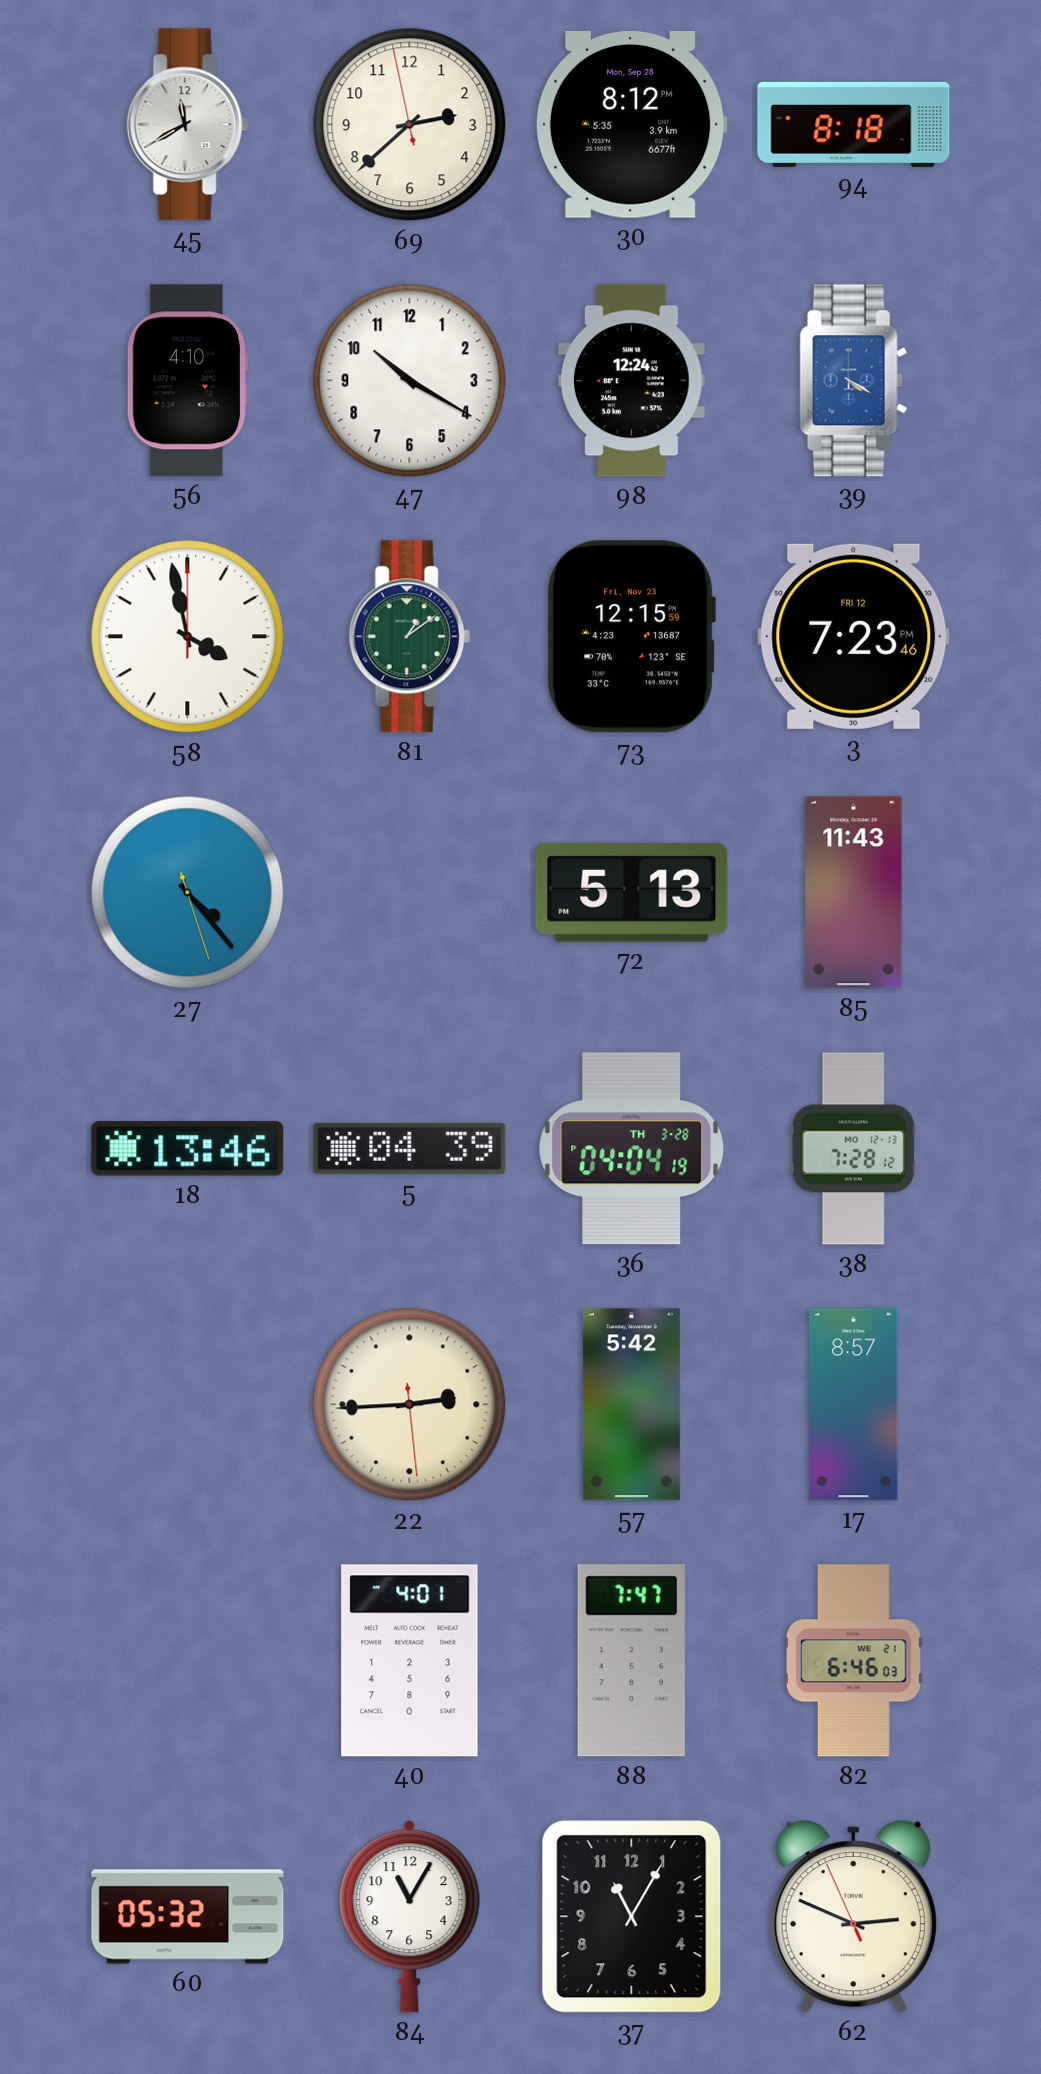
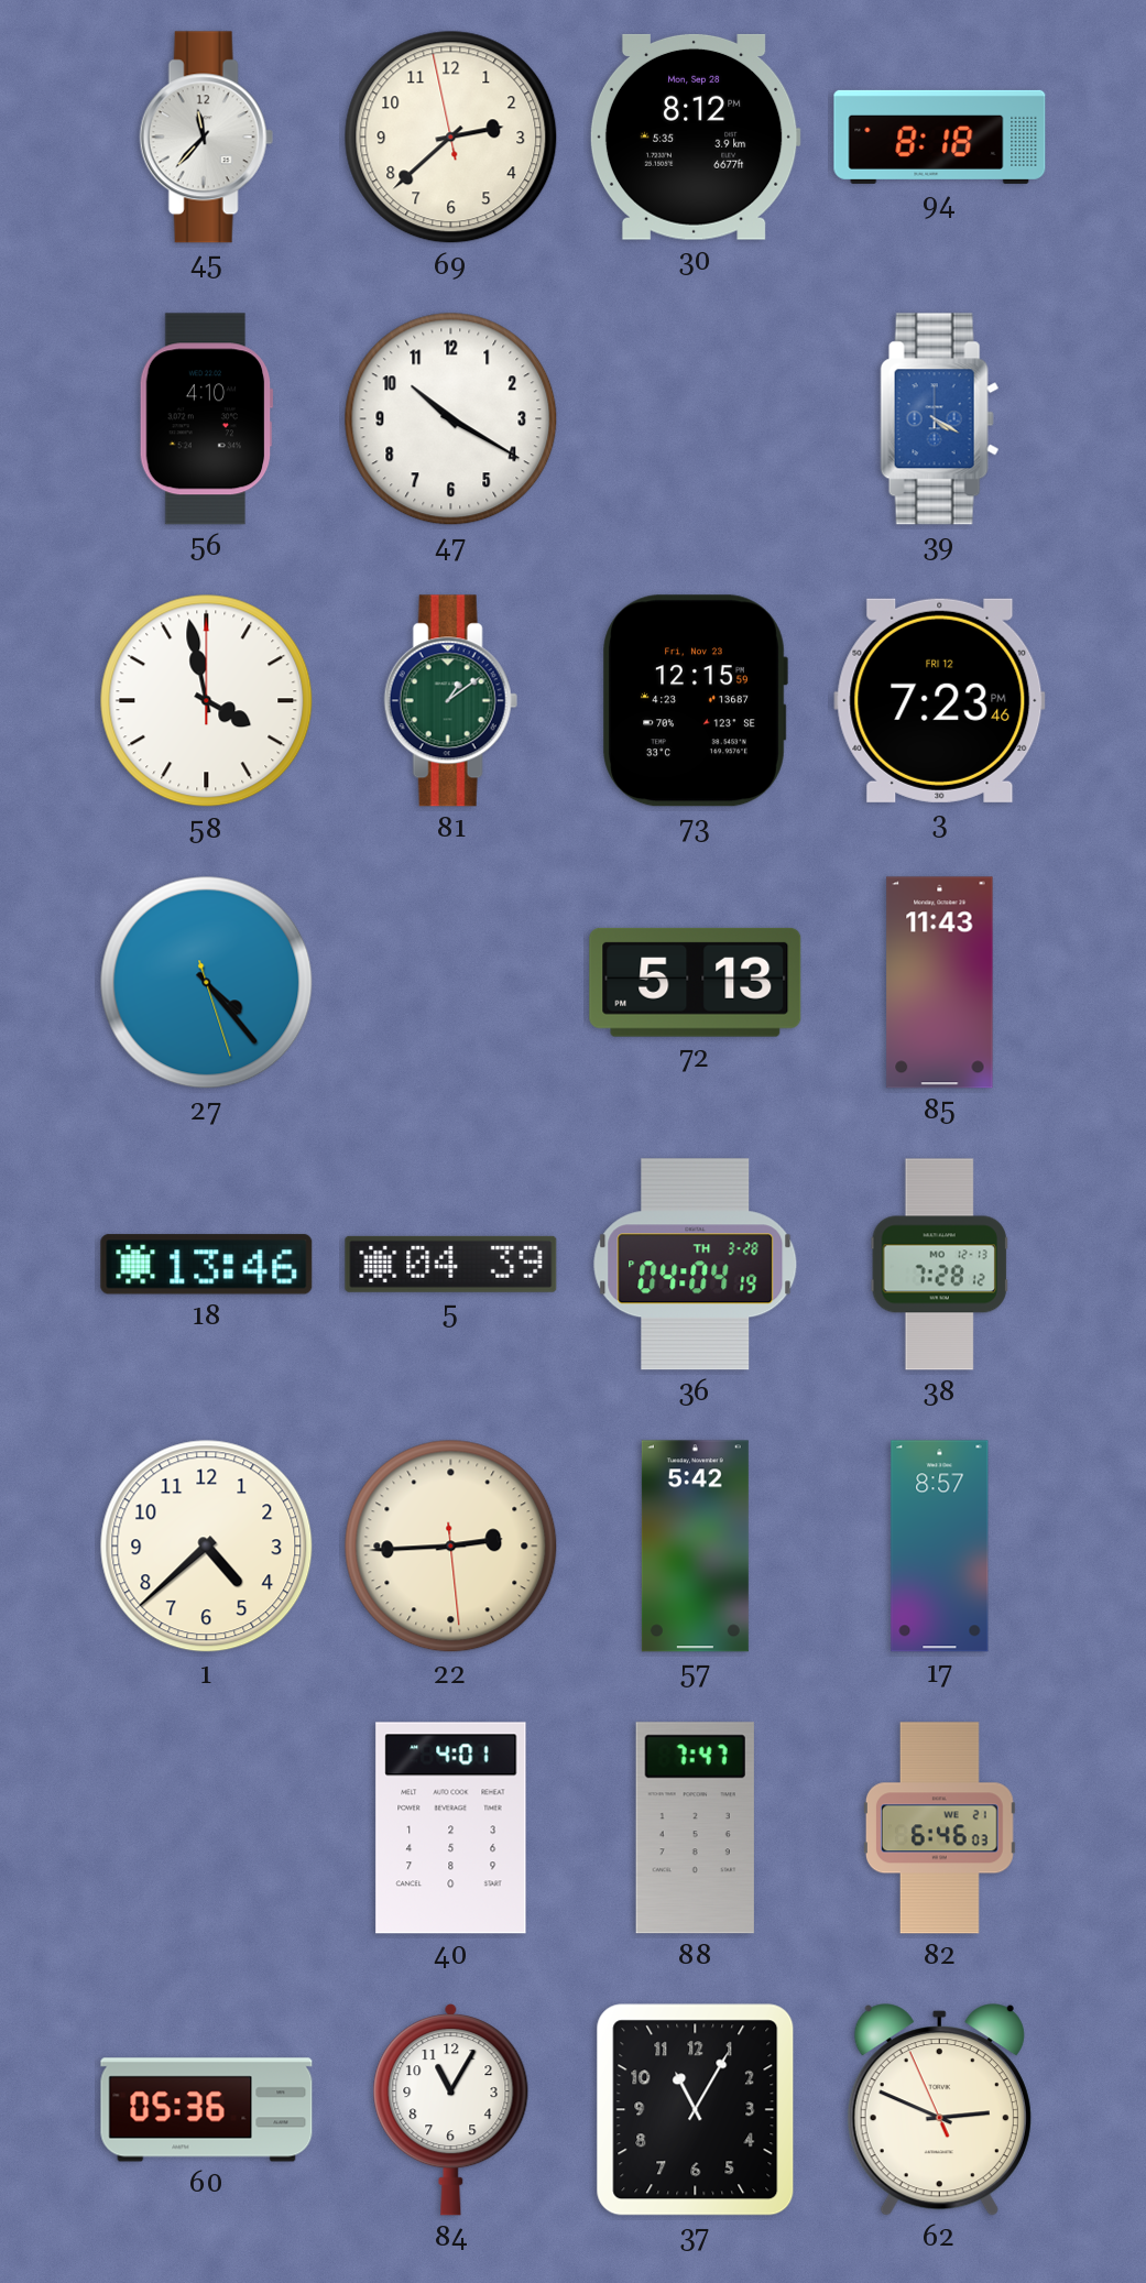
45: 11:40 -> 11:37 (206, 138)
98: 12:24 -> none (632, 381)
1: none -> 4:38 (207, 1547)
60: 05:32 -> 05:36 (207, 2110)
